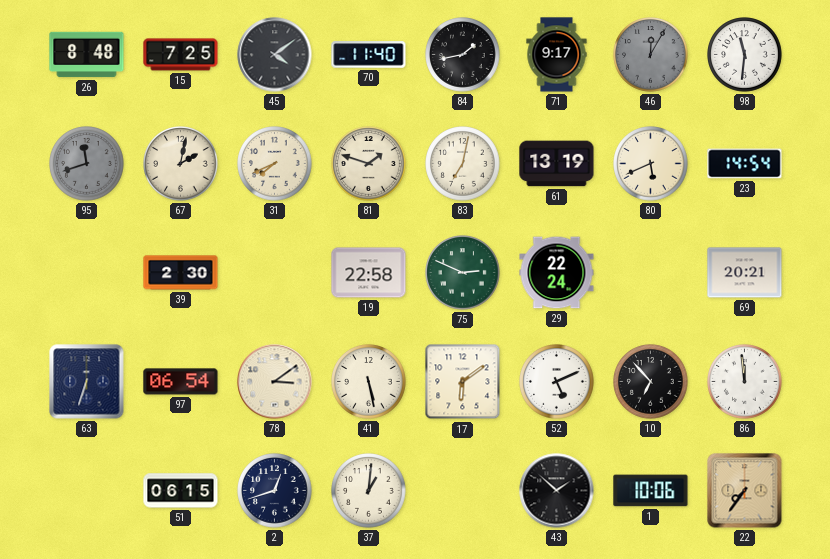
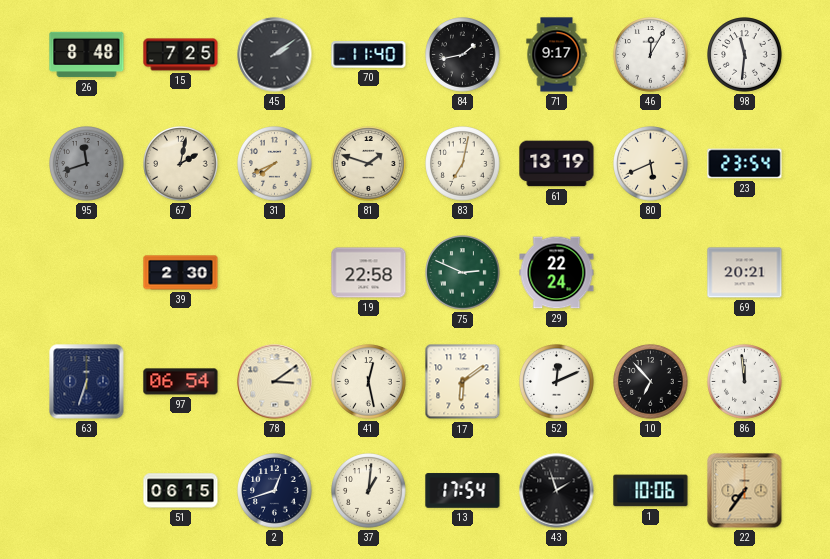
45: 4:09 -> 2:09 (275, 55)
46 dial: grey -> white (651, 55)
23: 14:54 -> 23:54 (745, 164)
41: 5:28 -> 12:28 (369, 382)
52: 5:11 -> 12:11 (557, 382)
13: none -> 17:54 (463, 491)
43: 1:52 -> 1:57 (557, 491)
